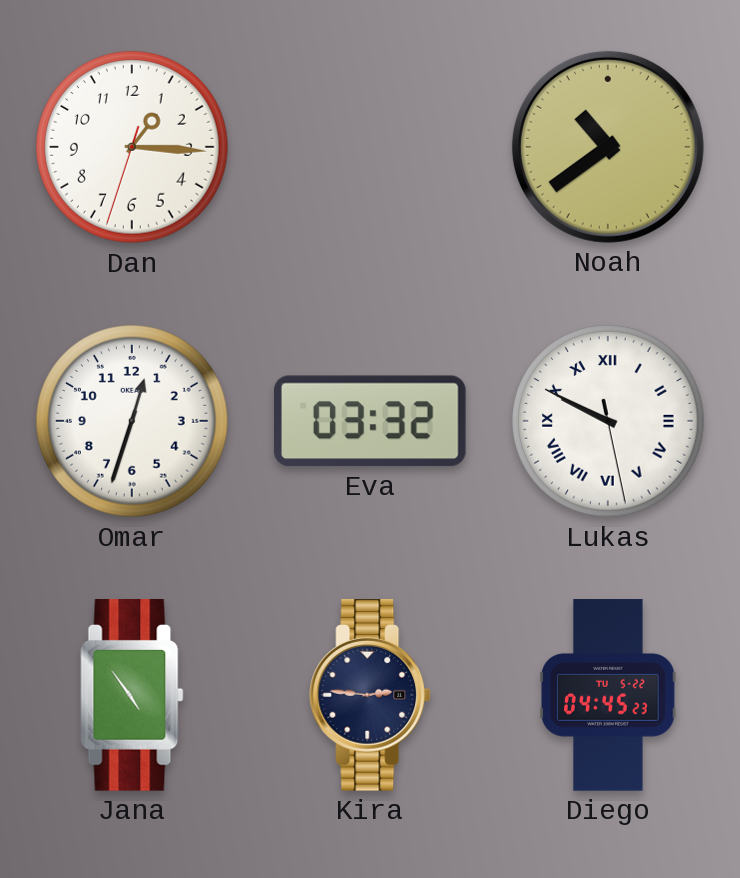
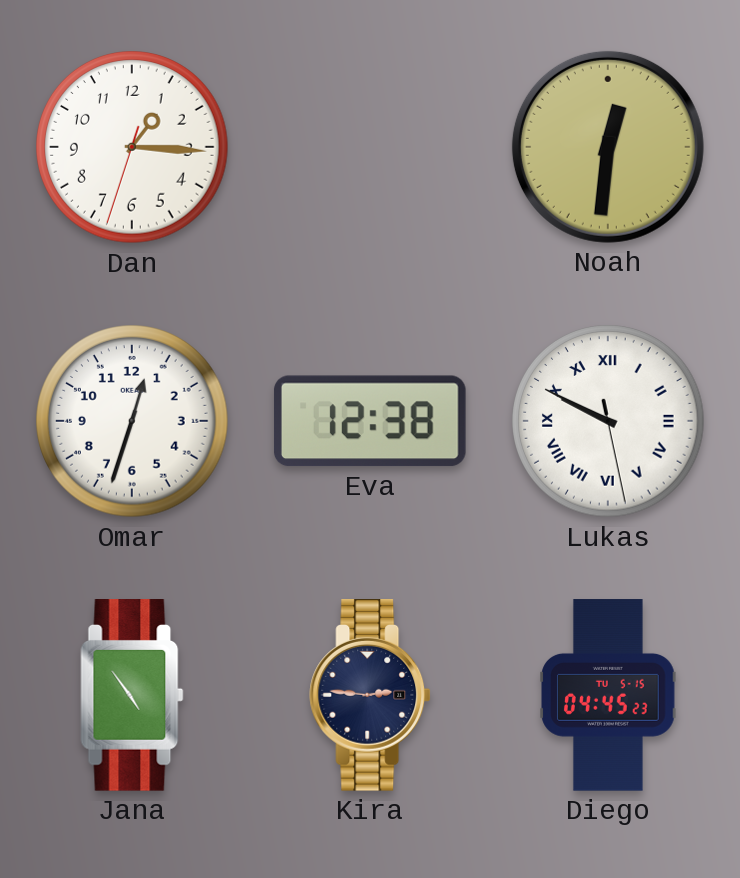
Noah: 10:39 -> 12:31 (608, 147)
Eva: 03:32 -> 12:38 (370, 421)
Diego date: TU 5-22 -> TU 5-15 (608, 695)
